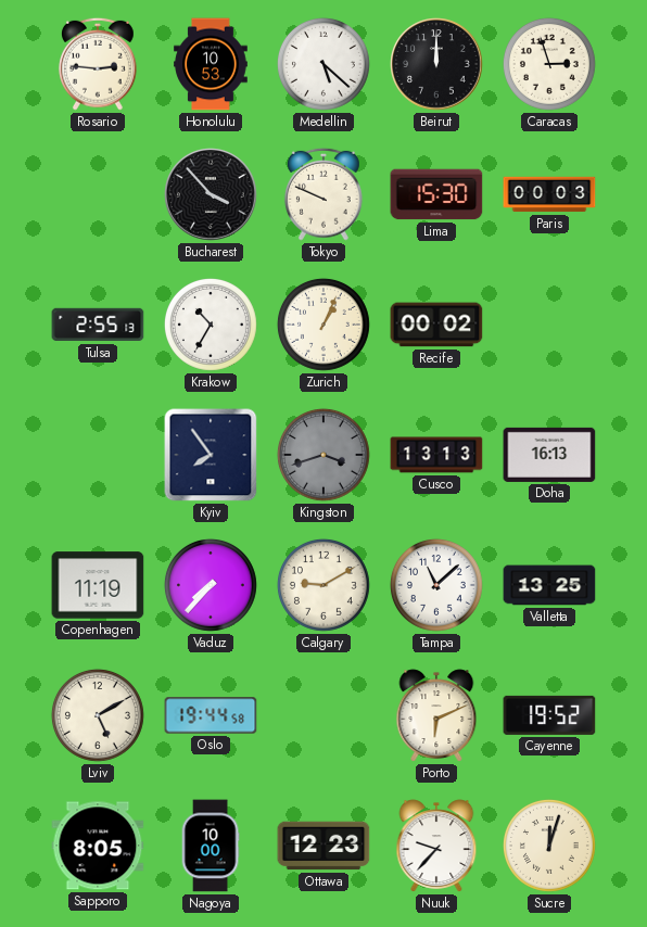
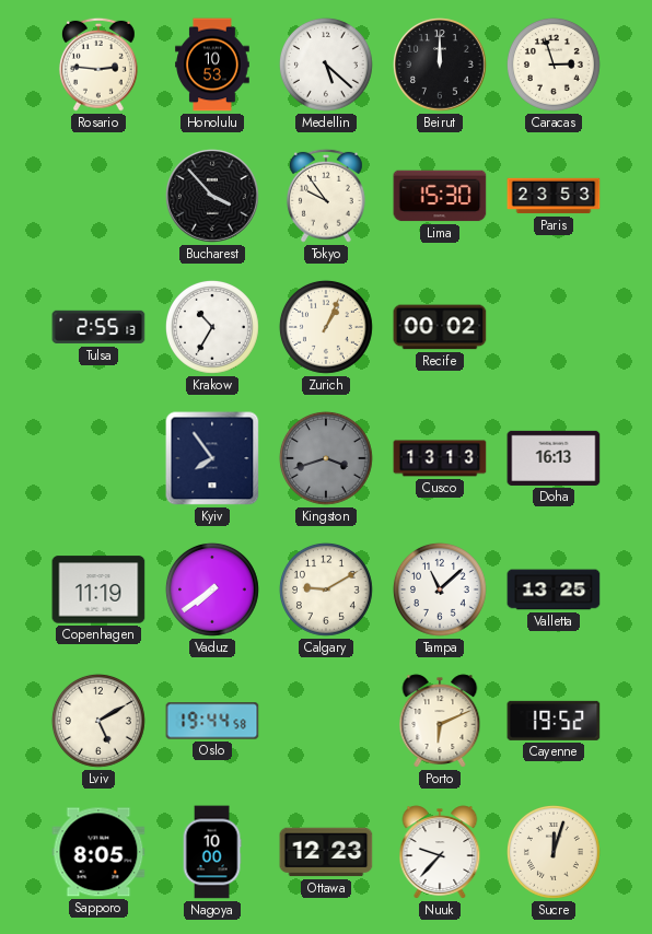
Tokyo: 9:49 -> 9:54 (326, 196)
Paris: 00:03 -> 23:53 (554, 196)
Vaduz: 7:37 -> 7:39 (212, 589)
